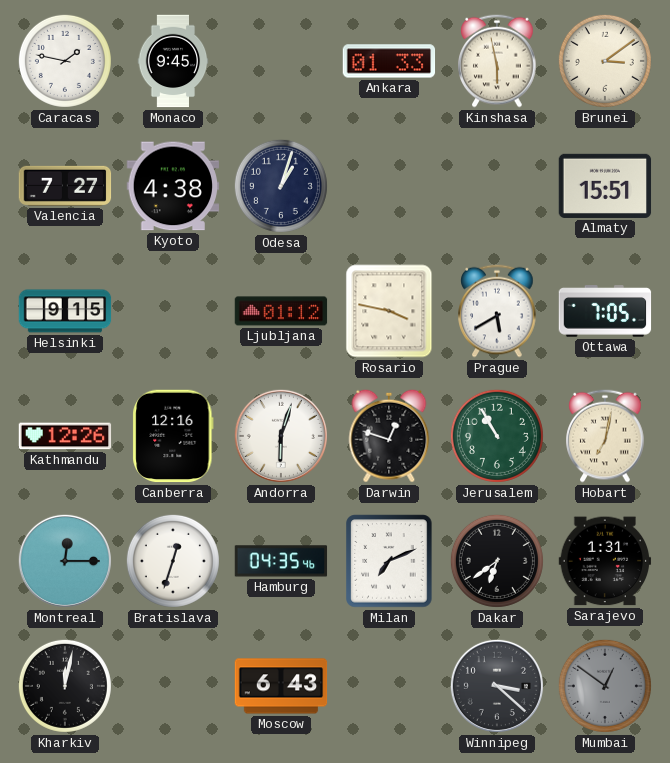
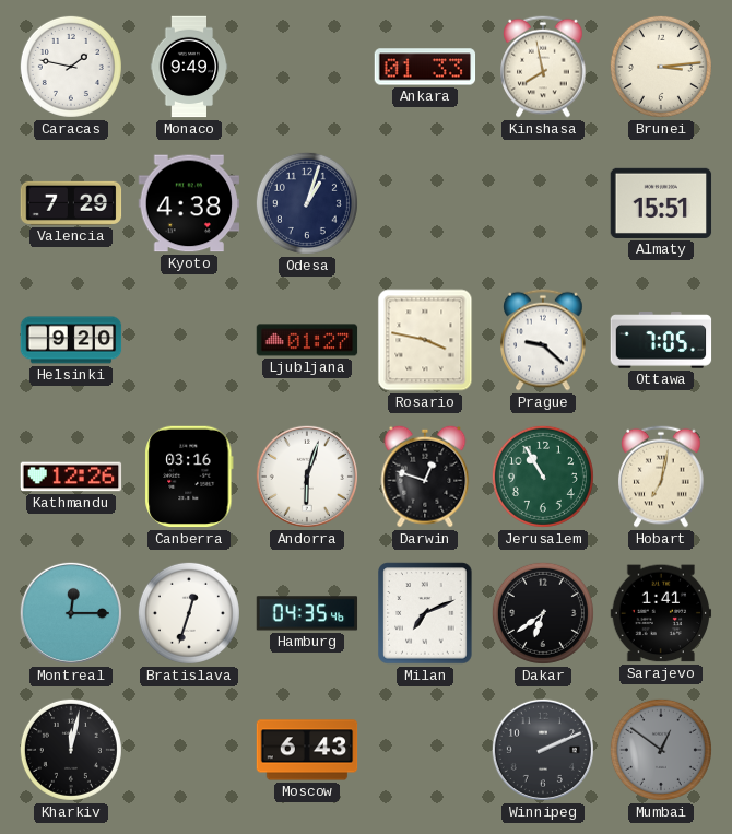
Monaco: 9:45 -> 9:49 (189, 67)
Kinshasa: 5:58 -> 7:58 (543, 67)
Brunei: 3:09 -> 3:14 (661, 67)
Valencia: 7:27 -> 7:29 (71, 203)
Helsinki: 9:15 -> 9:20 (71, 340)
Ljubljana: 01:12 -> 01:27 (307, 340)
Prague: 5:40 -> 9:22 (543, 340)
Canberra: 12:16 -> 03:16 (189, 477)
Sarajevo: 1:31 -> 1:41 (661, 613)
Winnipeg: 3:22 -> 2:11 (543, 750)
